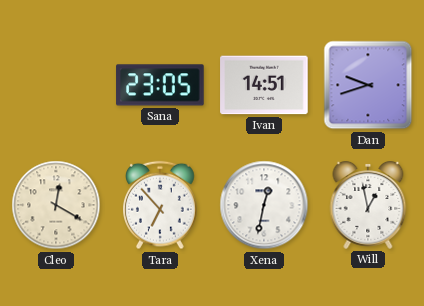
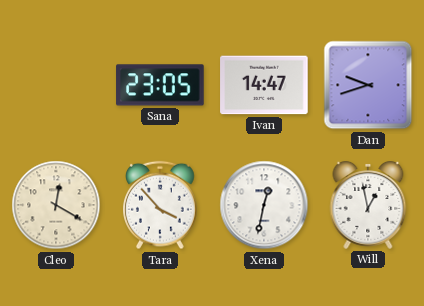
Ivan: 14:51 -> 14:47 (264, 85)
Tara: 6:53 -> 3:53 (161, 205)
